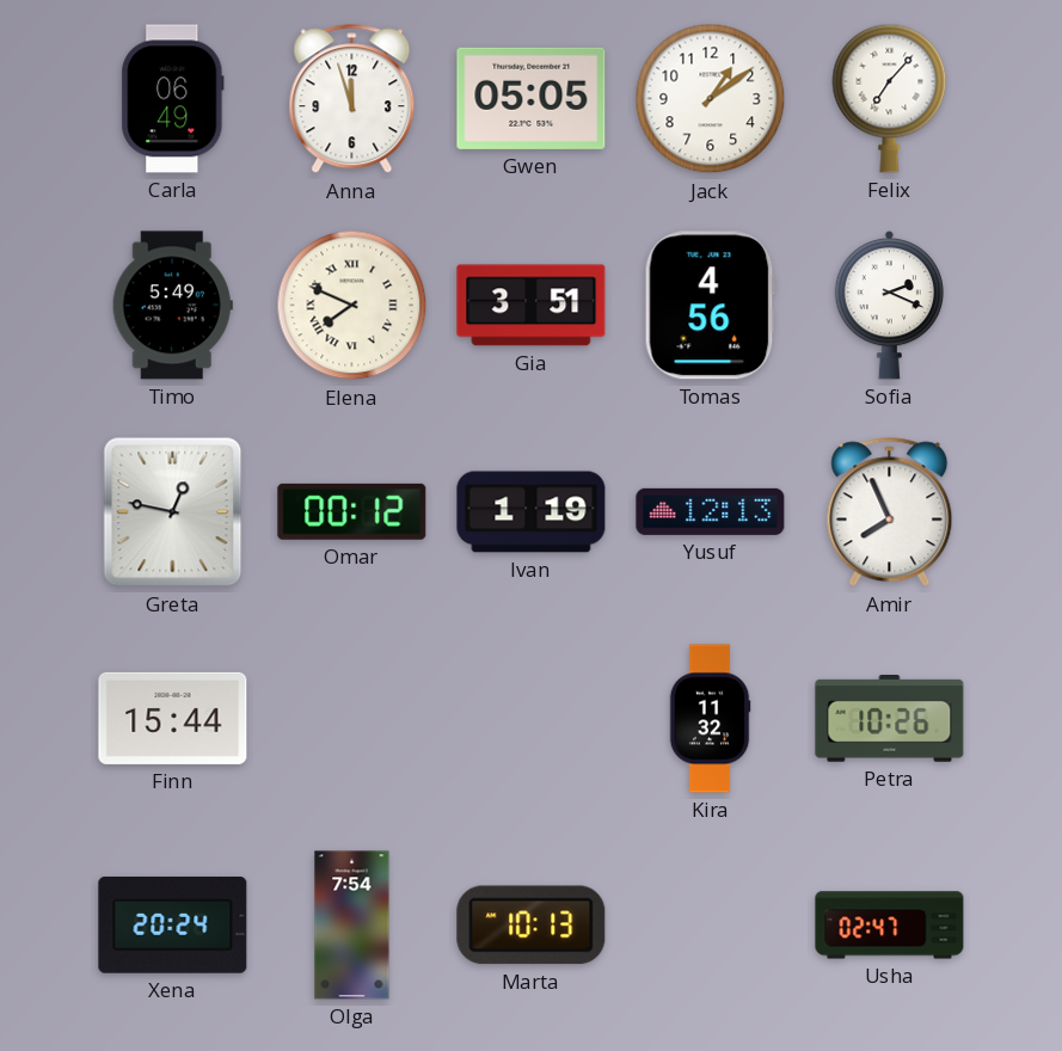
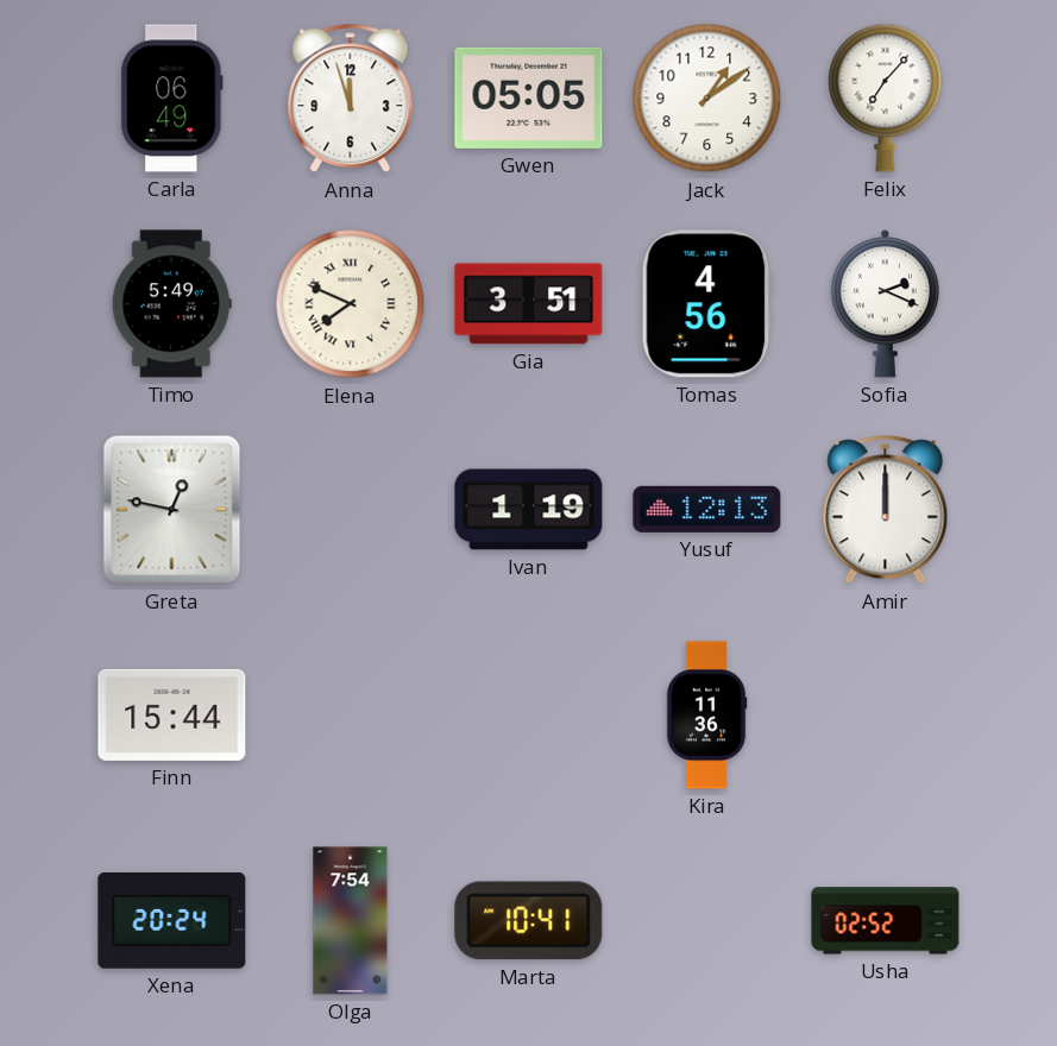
Omar: 00:12 -> none (352, 511)
Amir: 7:56 -> 12:00 (886, 510)
Kira: 11:32 -> 11:36 (706, 716)
Petra: 10:26 -> none (890, 719)
Marta: 10:13 -> 10:41 (529, 921)
Usha: 02:47 -> 02:52 (886, 921)
